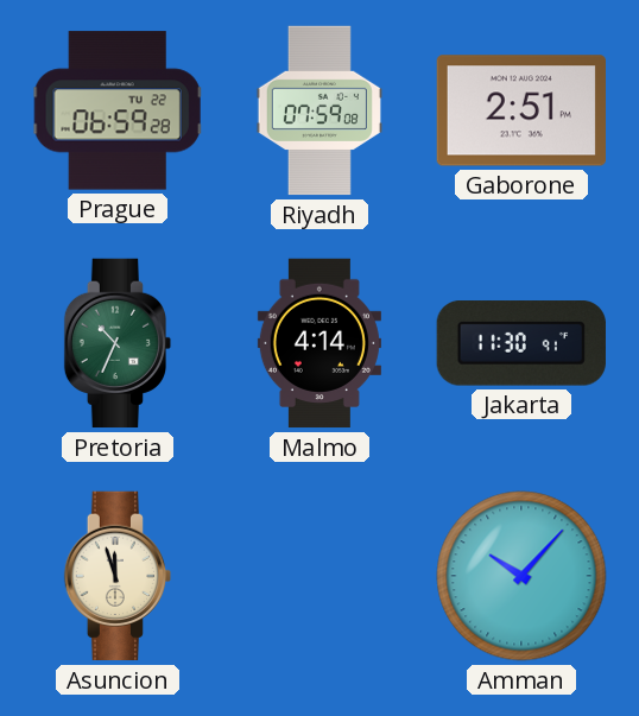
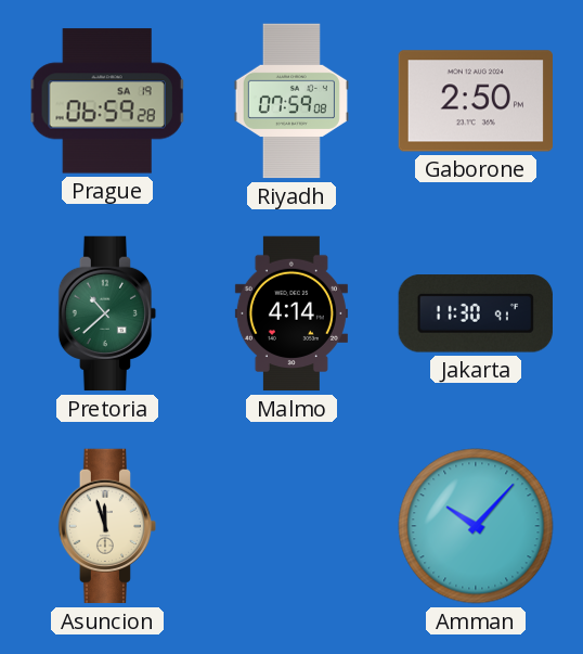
Prague date: TU 22 -> SA 19 (107, 101)
Gaborone: 2:51 -> 2:50 (475, 101)
Pretoria: 10:34 -> 10:38 (107, 313)
